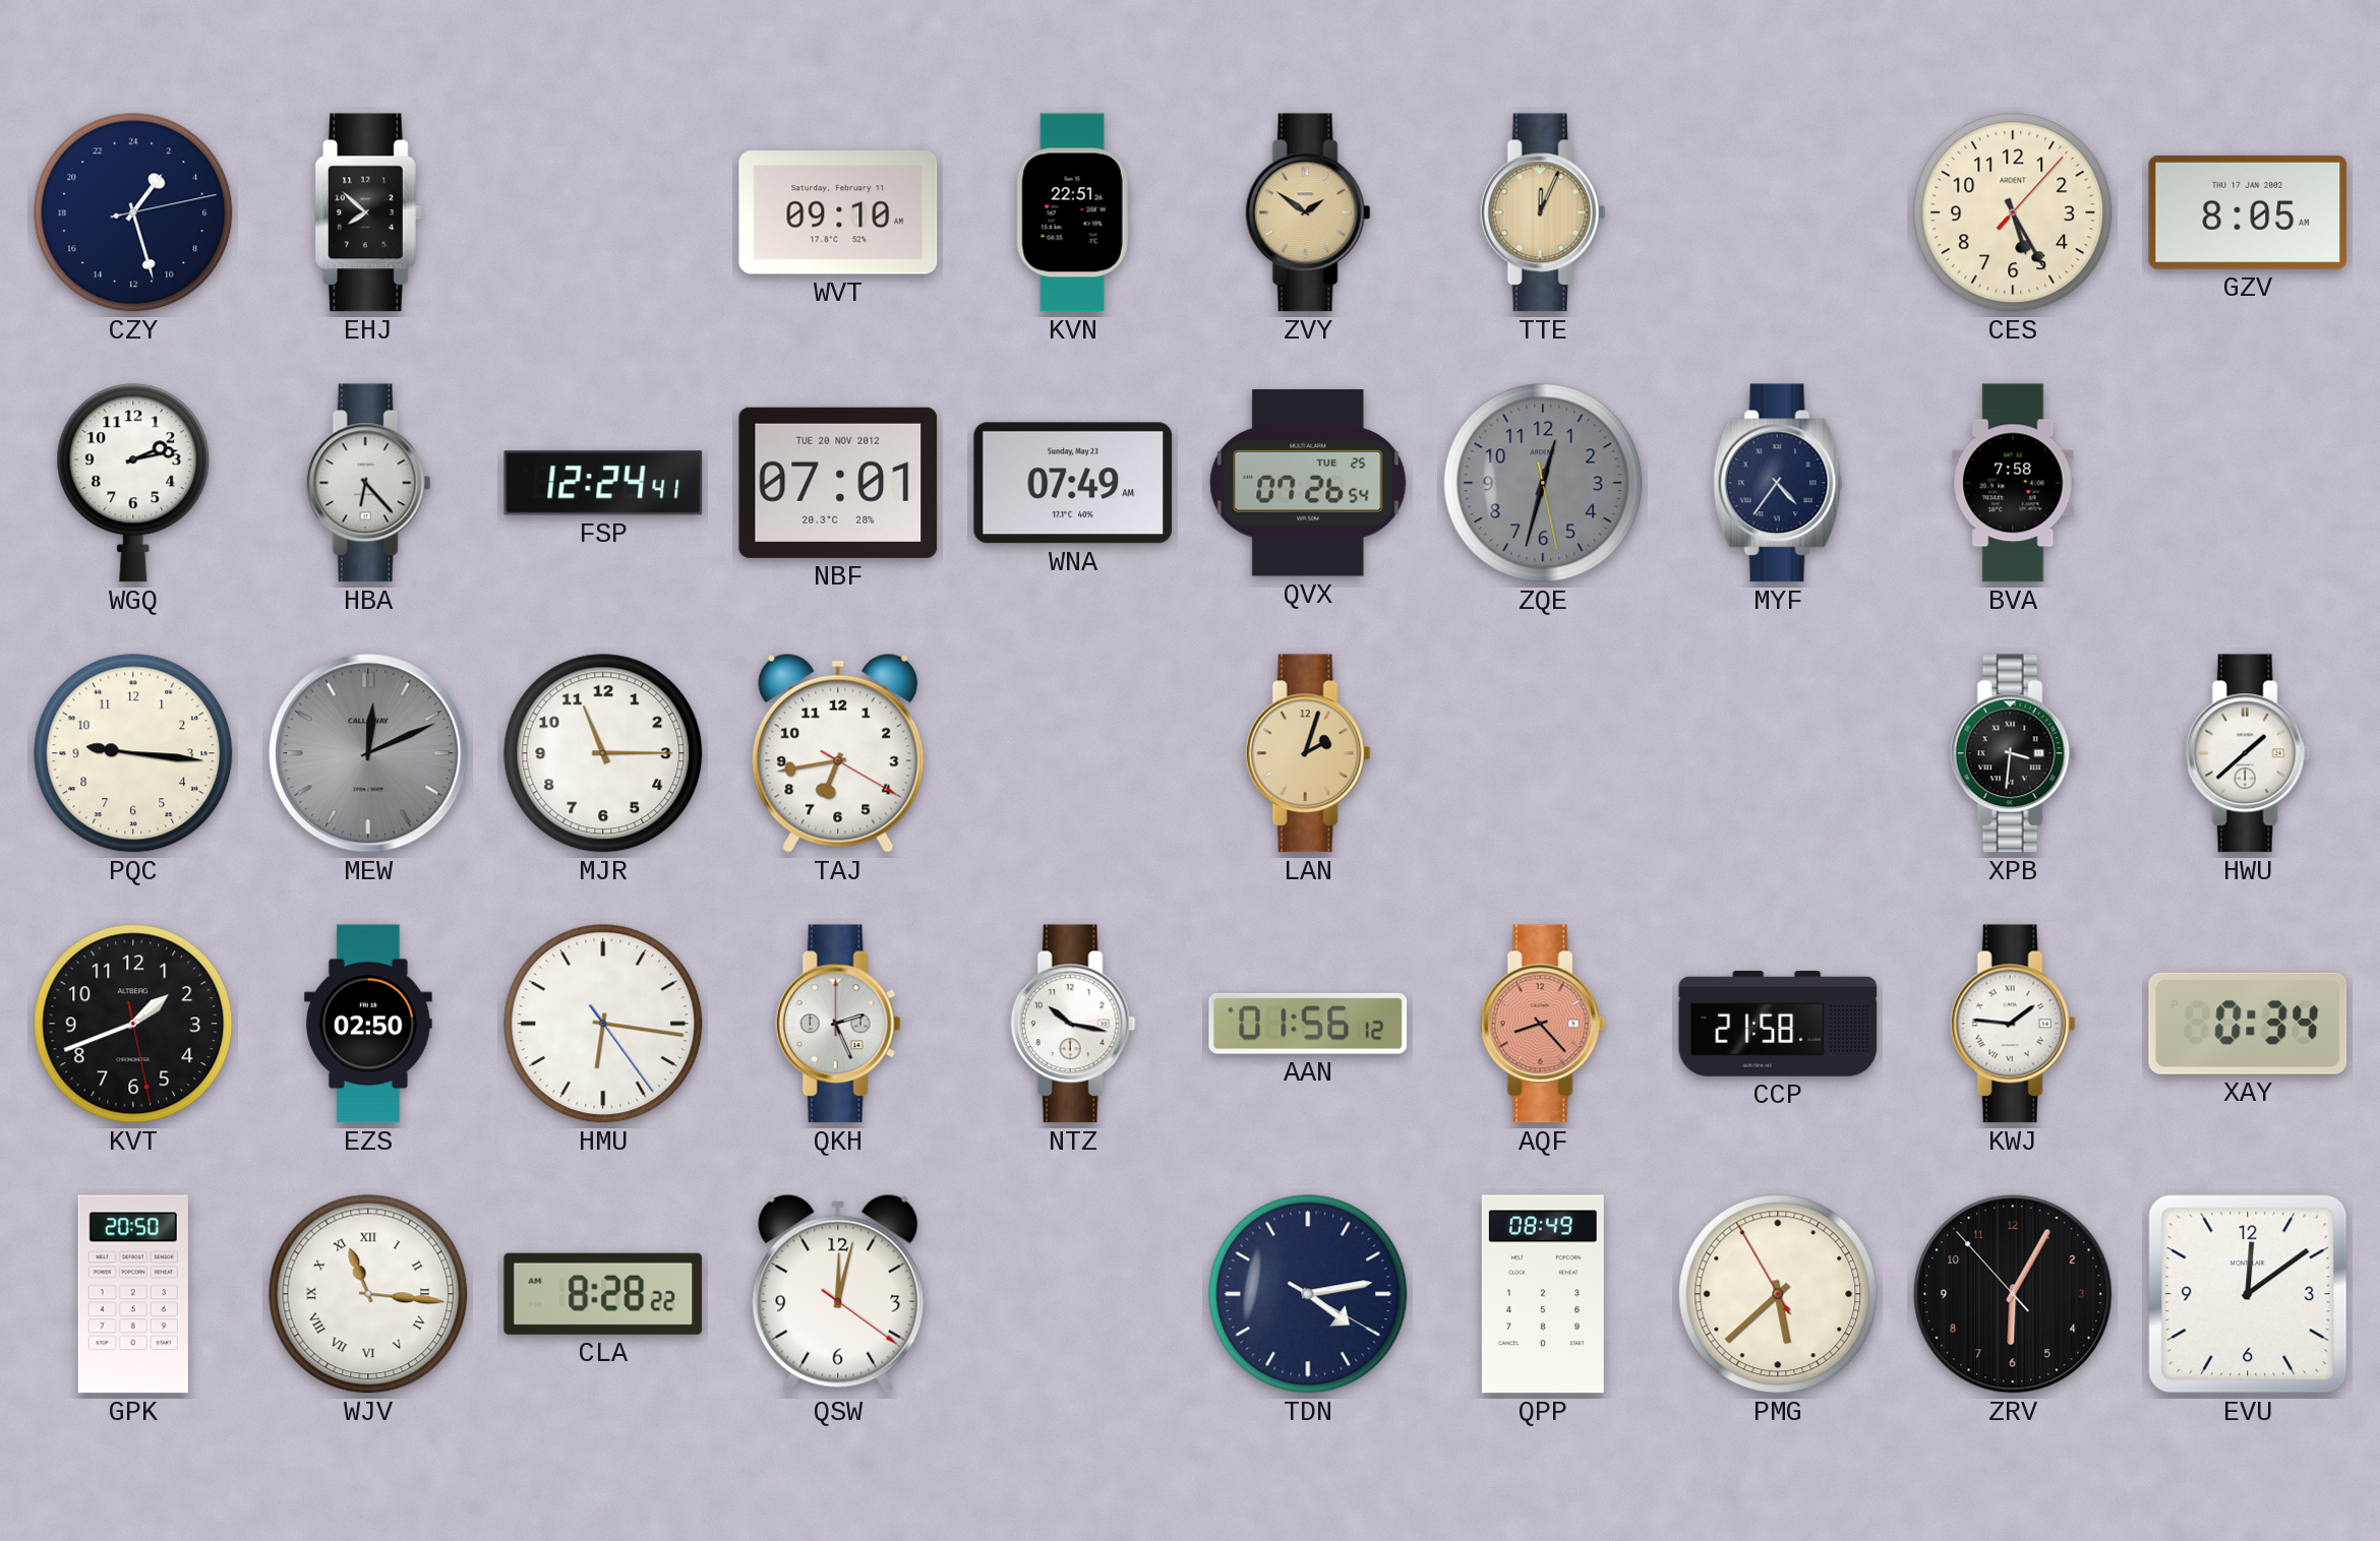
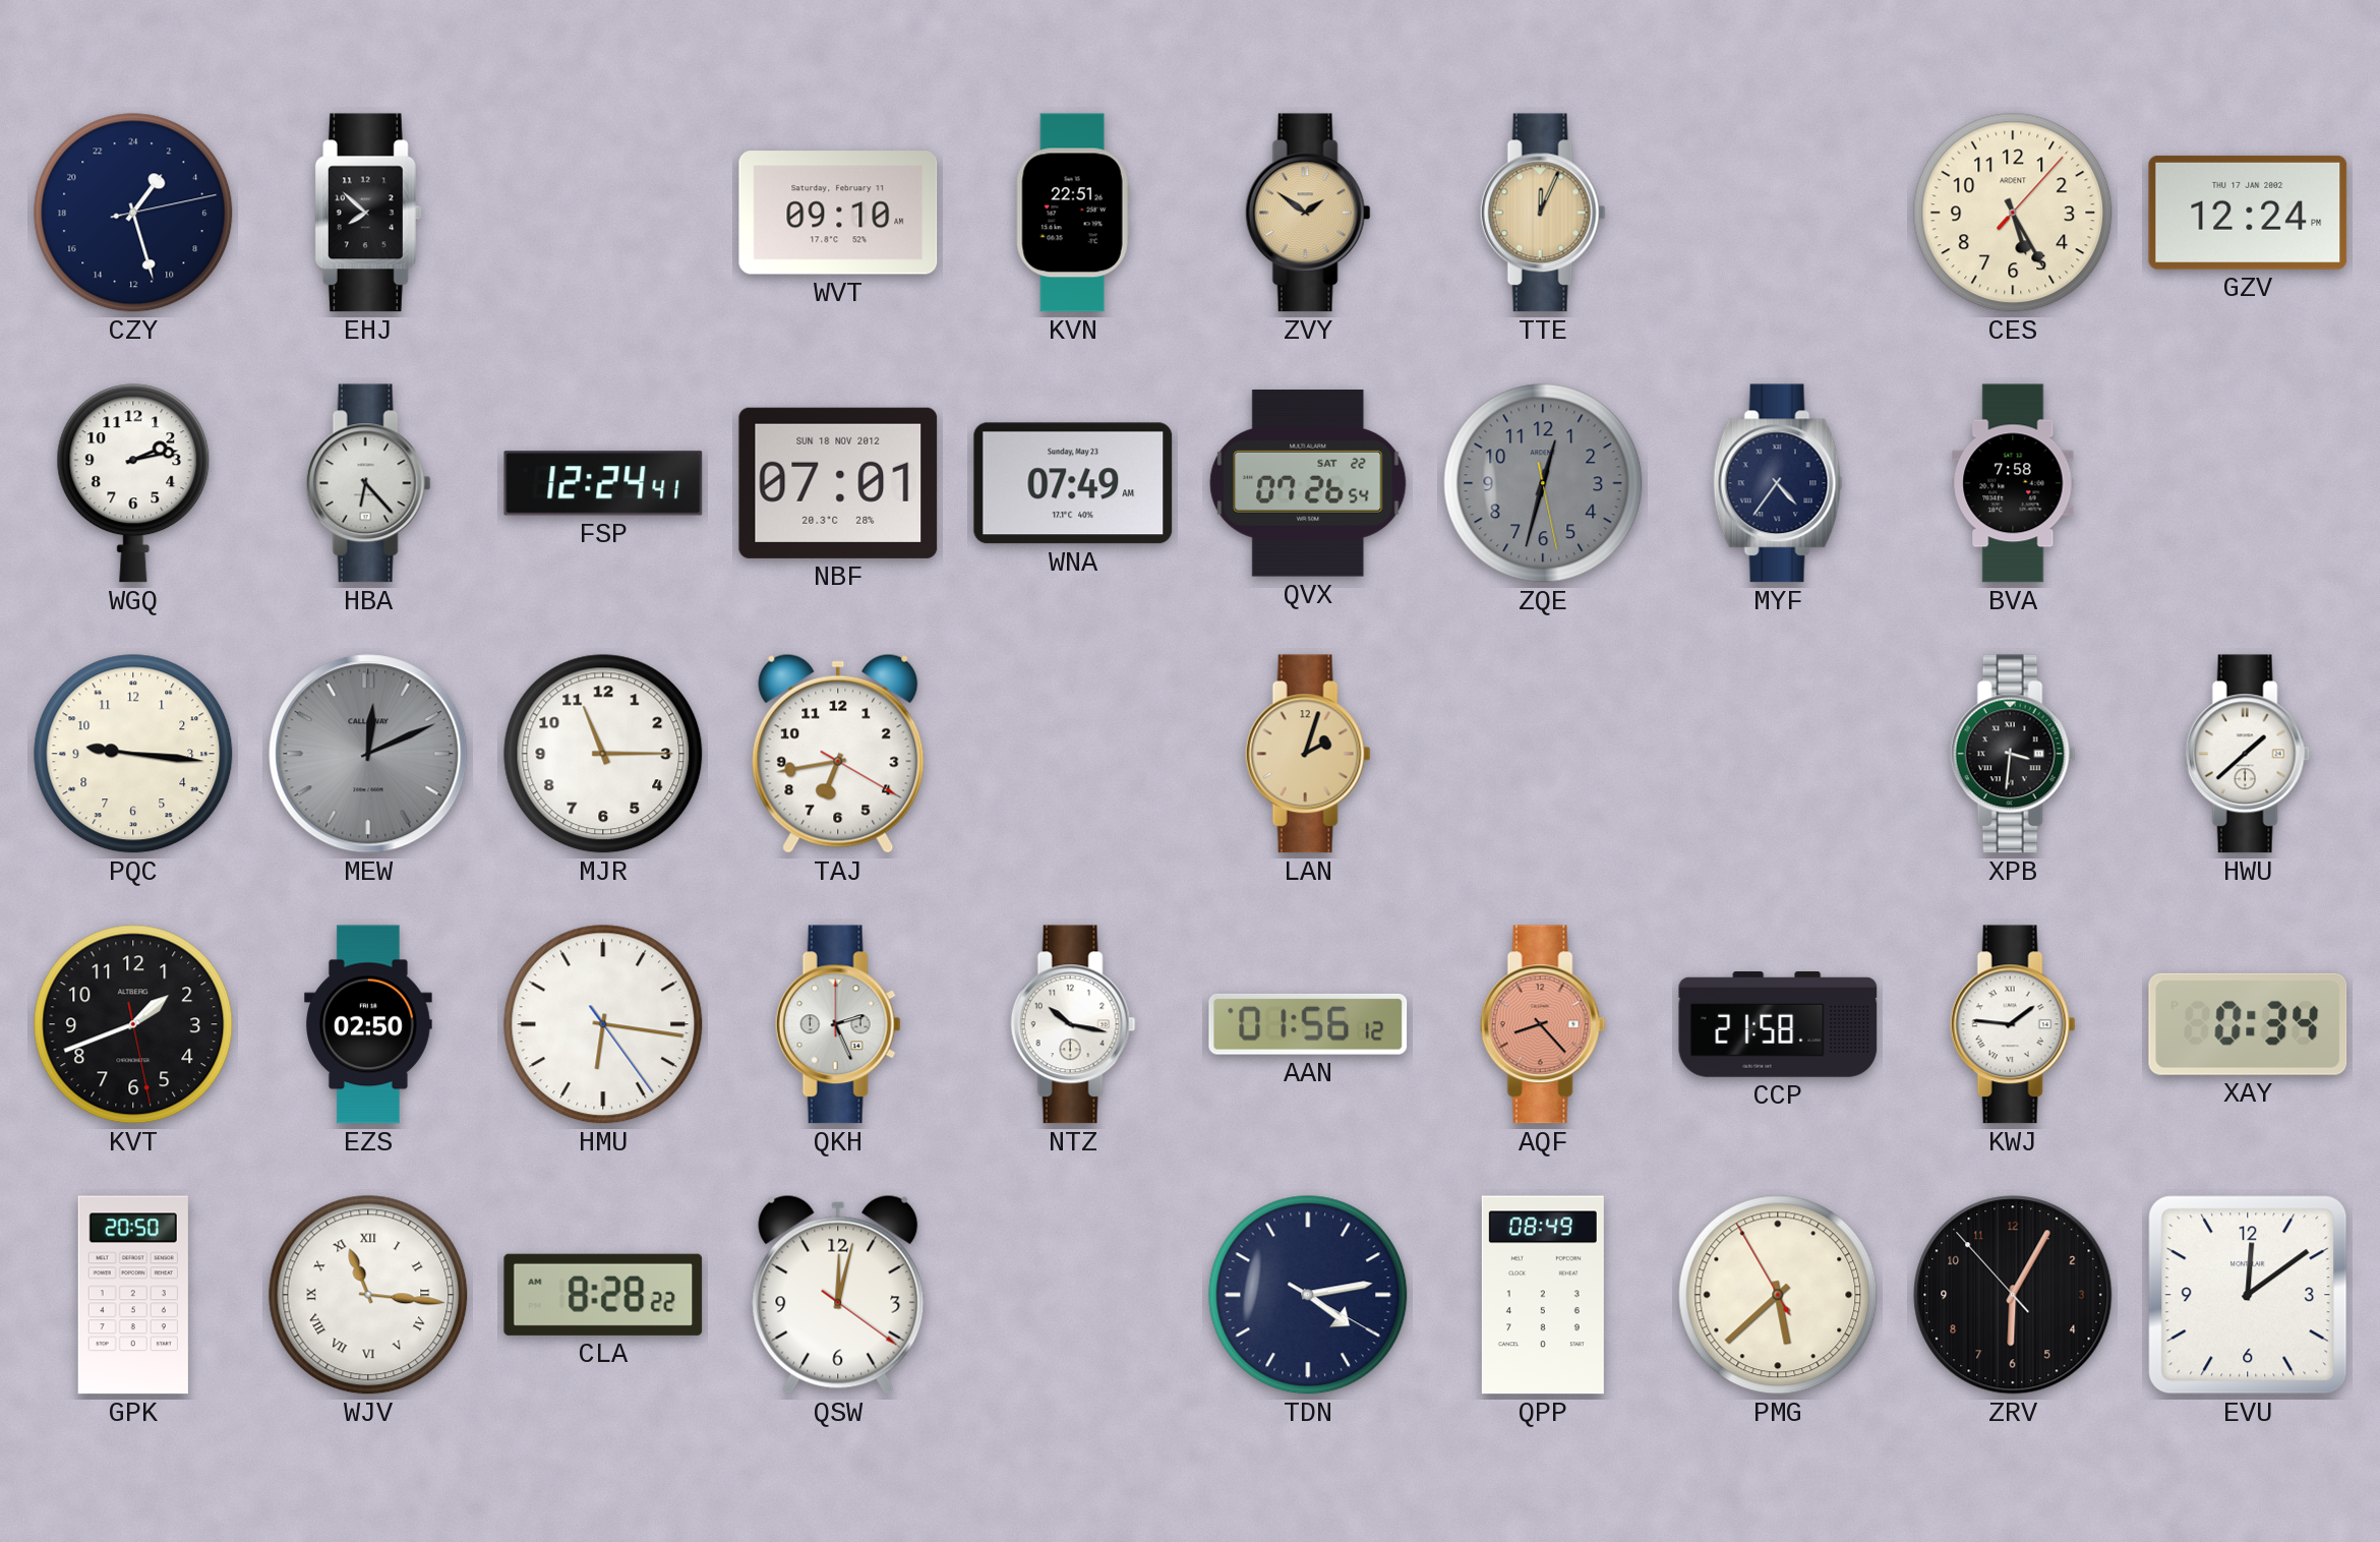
GZV: 8:05 -> 12:24 (2248, 213)
NBF date: TUE 20 NOV 2012 -> SUN 18 NOV 2012 (838, 483)
QVX date: TUE 25 -> SAT 22 (1308, 484)
